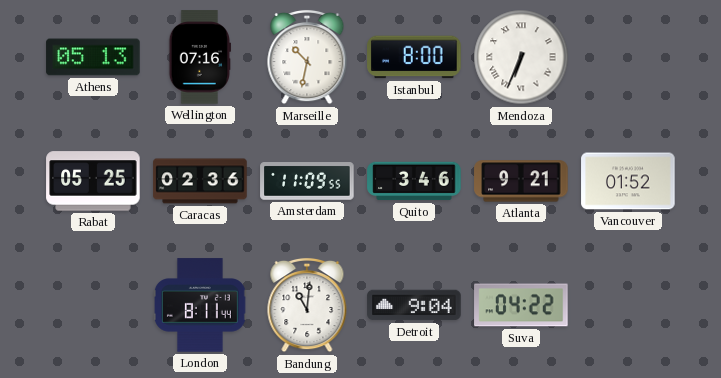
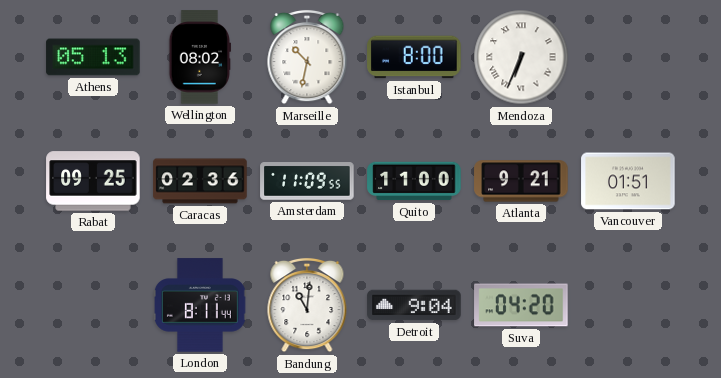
Wellington: 07:16 -> 08:02 (199, 57)
Rabat: 05:25 -> 09:25 (93, 181)
Quito: 3:46 -> 11:00 (414, 181)
Vancouver: 01:52 -> 01:51 (628, 181)
Suva: 04:22 -> 04:20 (521, 305)
